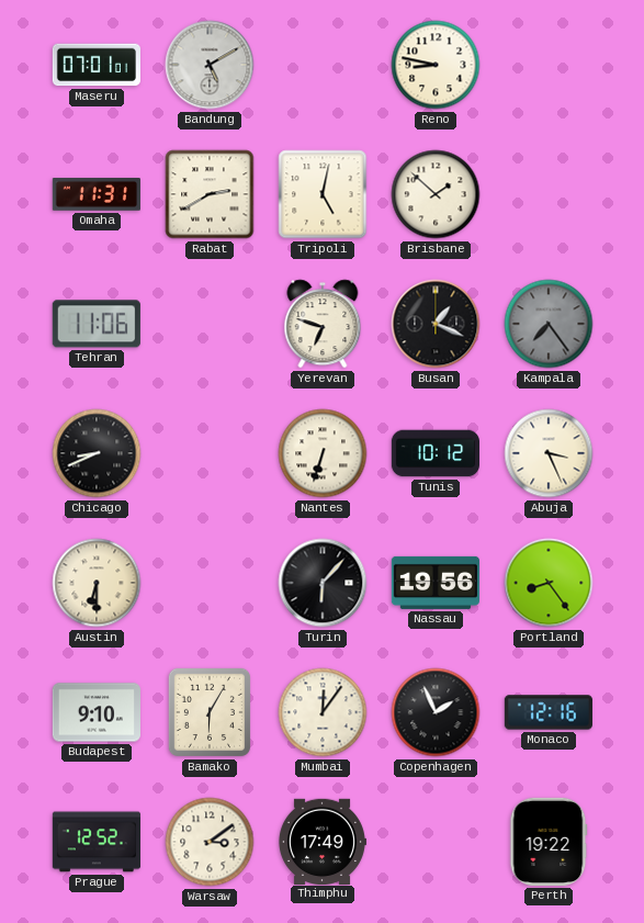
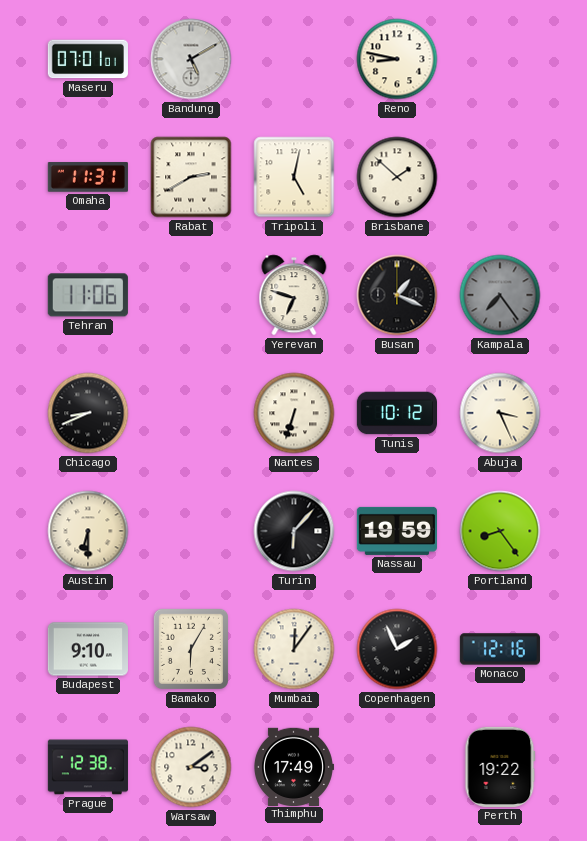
Nassau: 19:56 -> 19:59 (397, 531)
Prague: 12:52 -> 12:38 (88, 767)
